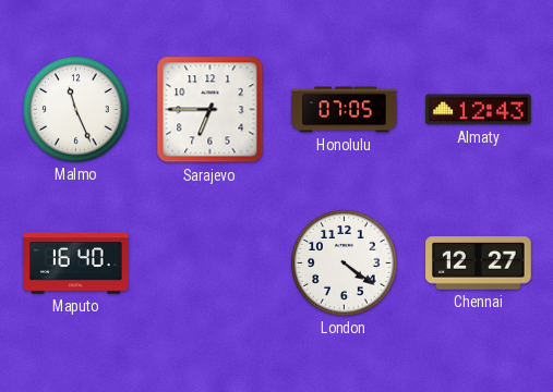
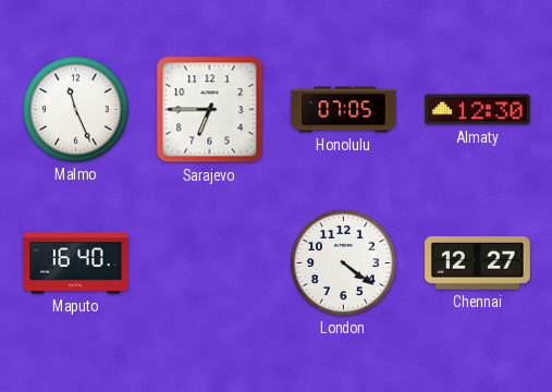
Almaty: 12:43 -> 12:30 (478, 110)
